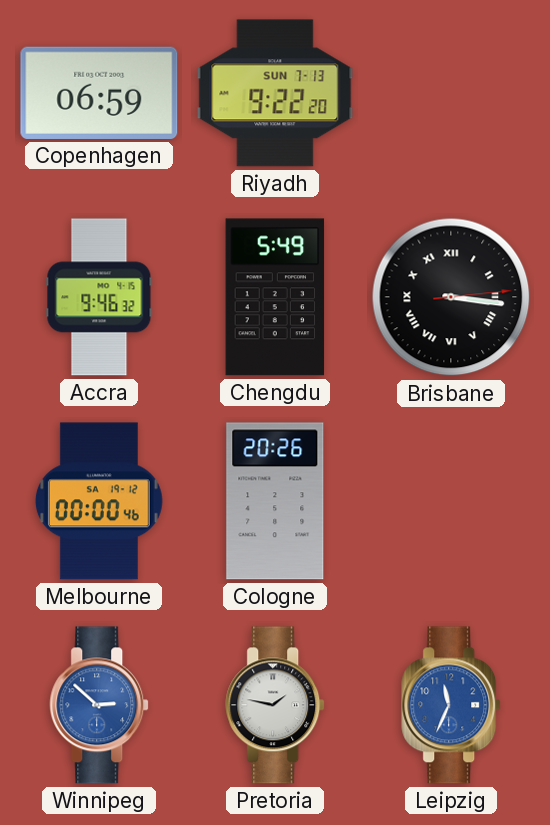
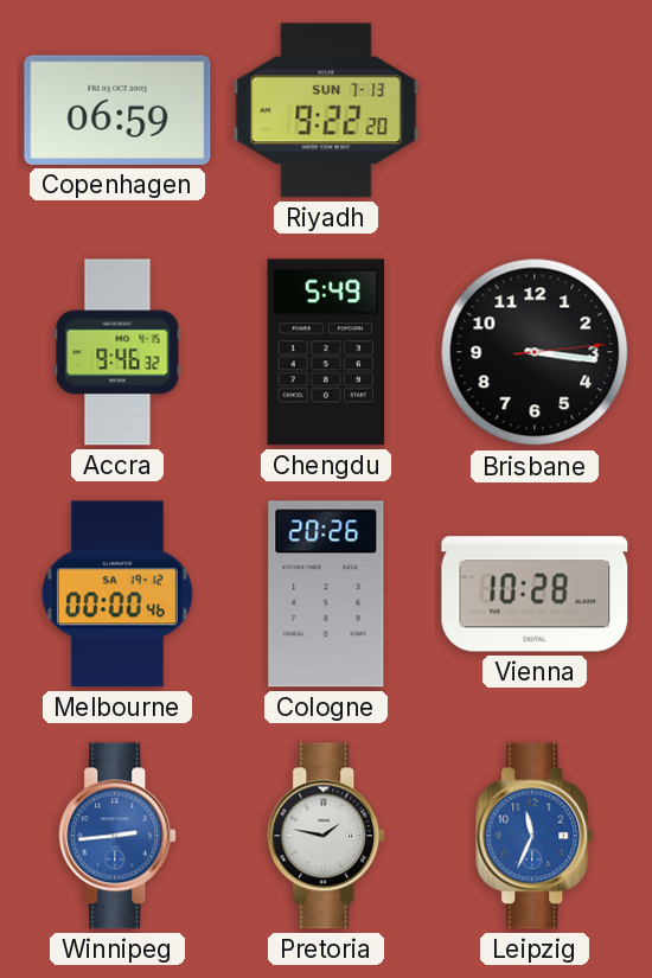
Brisbane numerals: Roman -> Arabic (535, 352)
Vienna: none -> 10:28 (535, 594)
Winnipeg: 2:52 -> 2:44 (119, 836)
